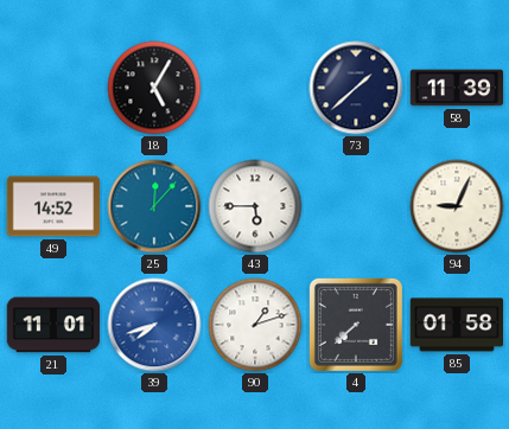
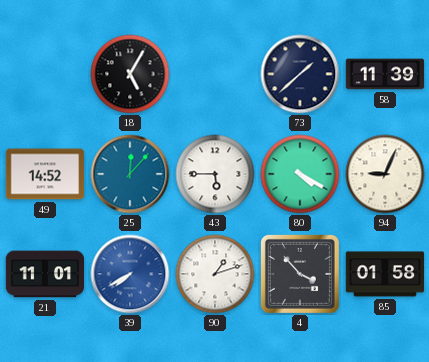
80: none -> 4:20 (300, 174)
39: 7:42 -> 7:40 (130, 274)
4: 7:38 -> 3:53 (300, 274)
